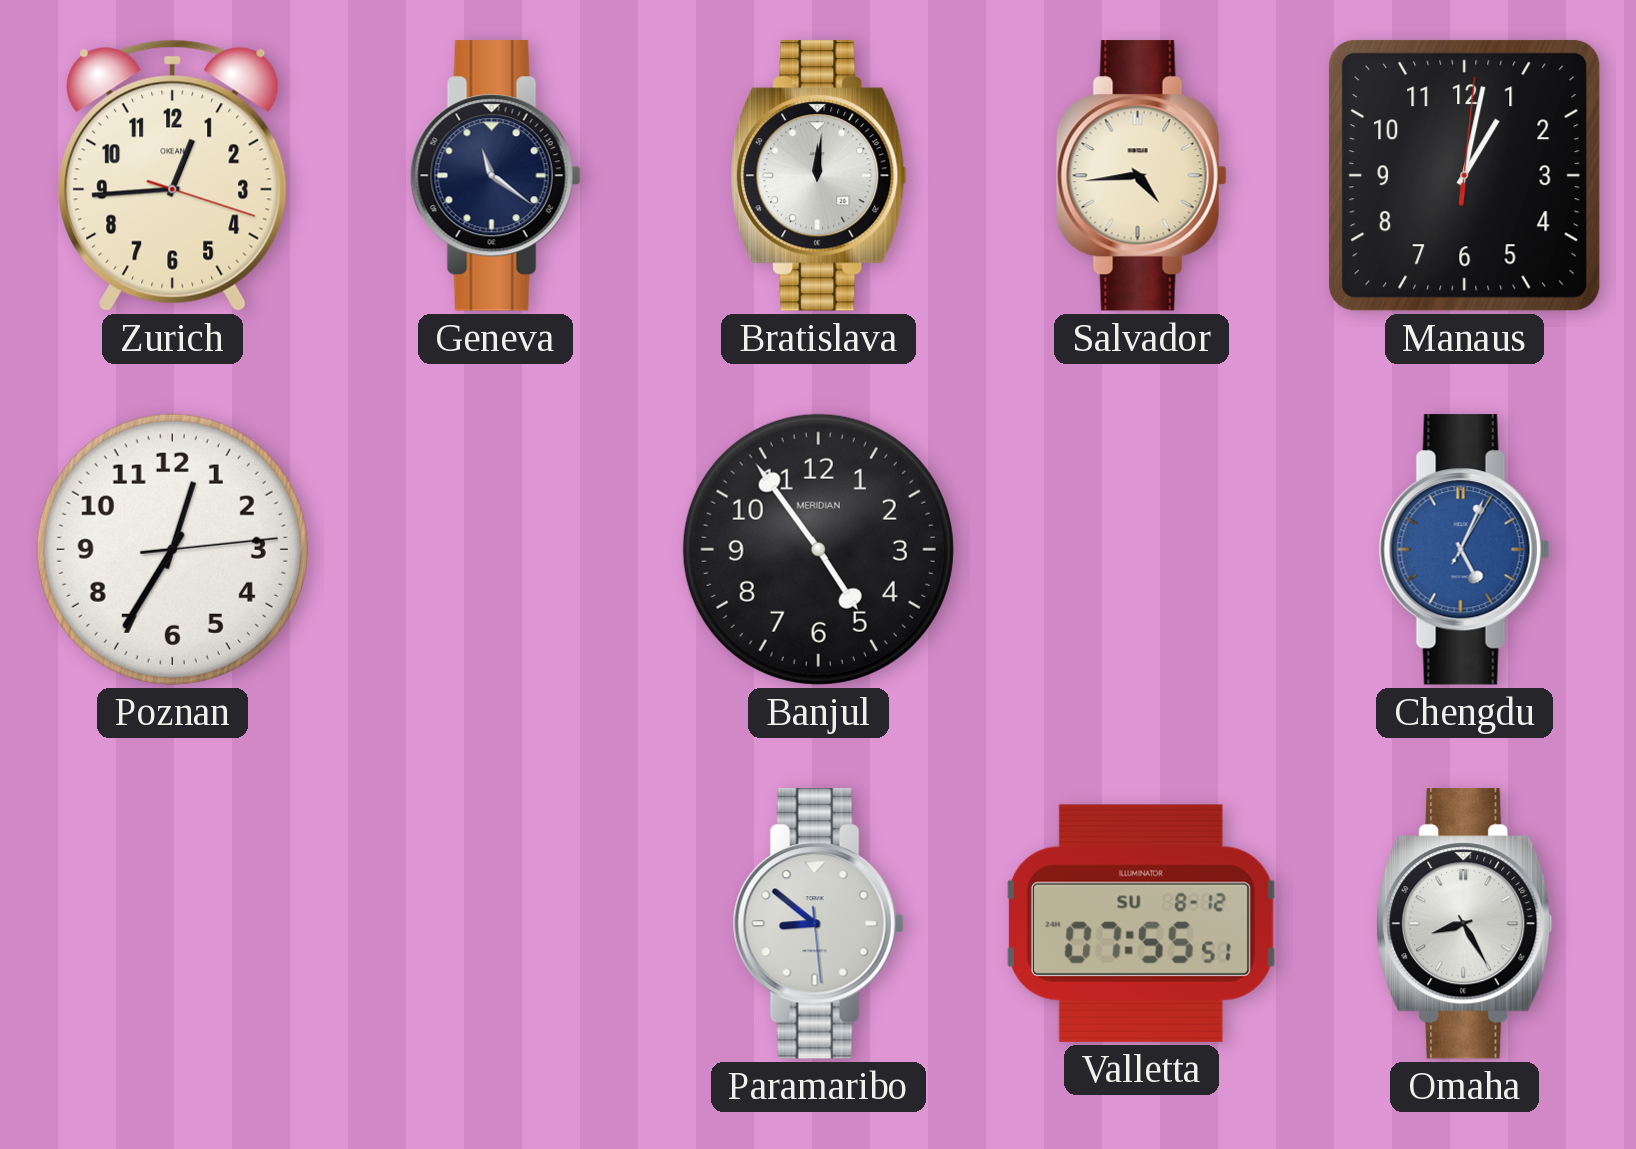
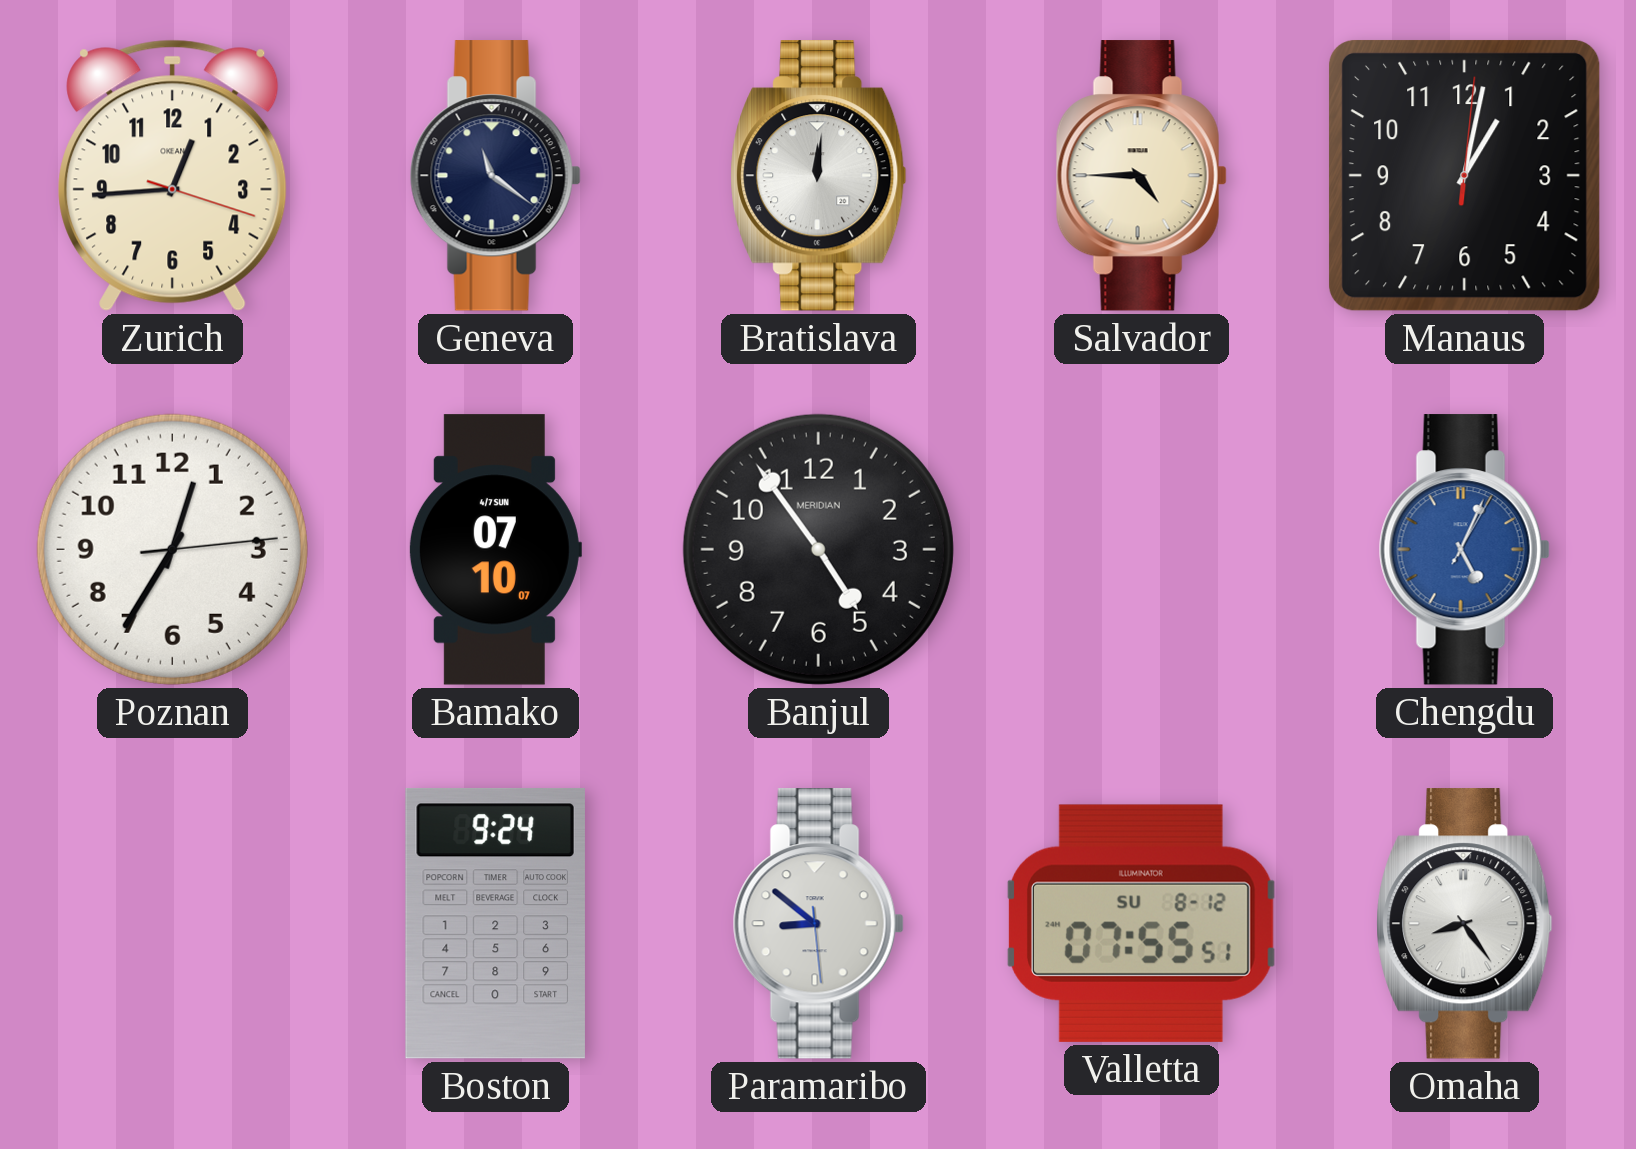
Salvador: 4:44 -> 4:45 (1141, 176)
Bamako: none -> 07:10 (495, 550)
Boston: none -> 9:24 (495, 923)
Omaha: 8:25 -> 8:24 (1465, 924)
